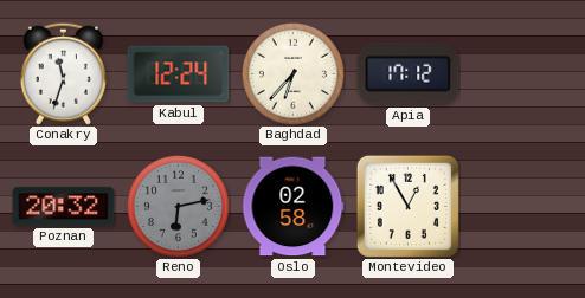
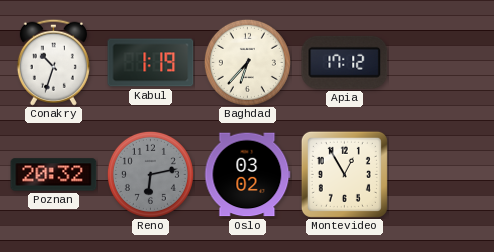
Conakry: 11:33 -> 10:33 (53, 62)
Kabul: 12:24 -> 1:19 (151, 63)
Oslo: 02:58 -> 03:02 (248, 175)
